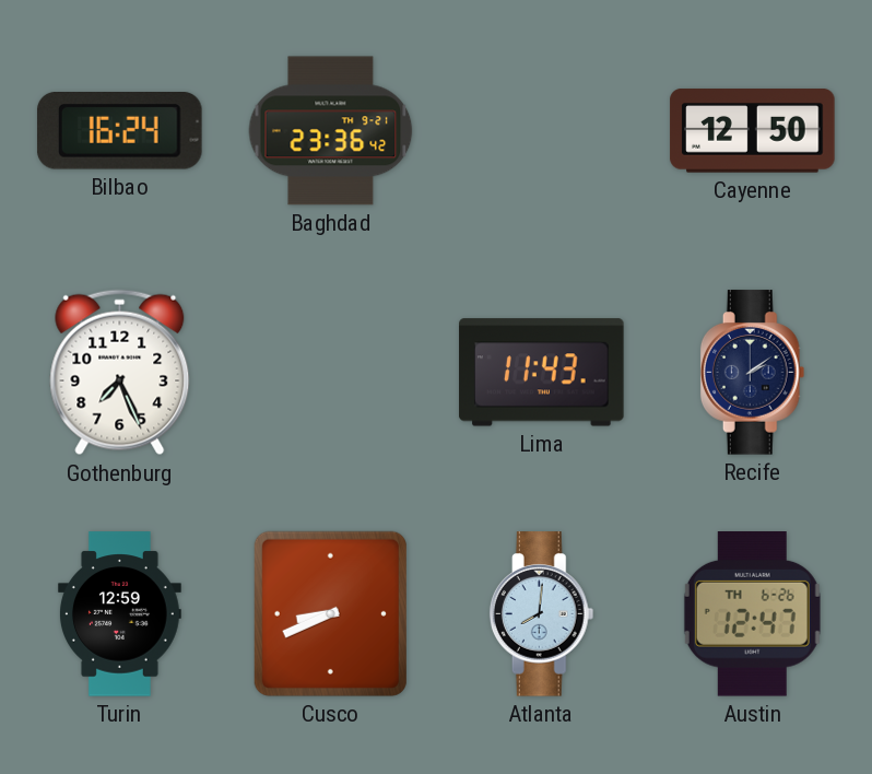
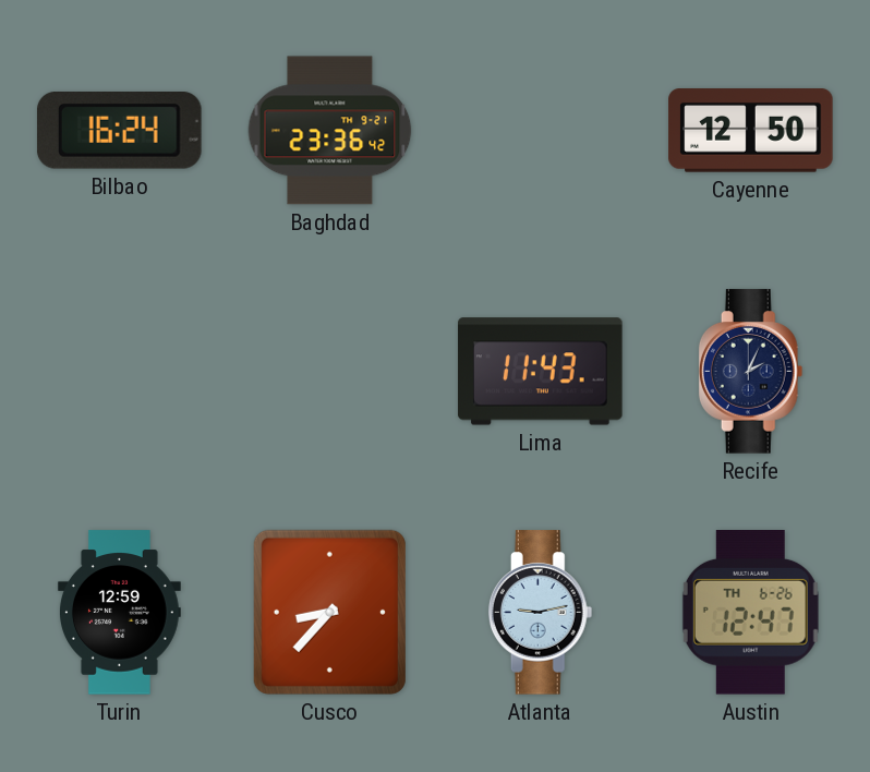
Gothenburg: 7:26 -> none (120, 373)
Recife: 2:09 -> 2:04 (751, 372)
Cusco: 8:41 -> 8:37 (329, 612)
Atlanta: 8:01 -> 9:13 (541, 613)
